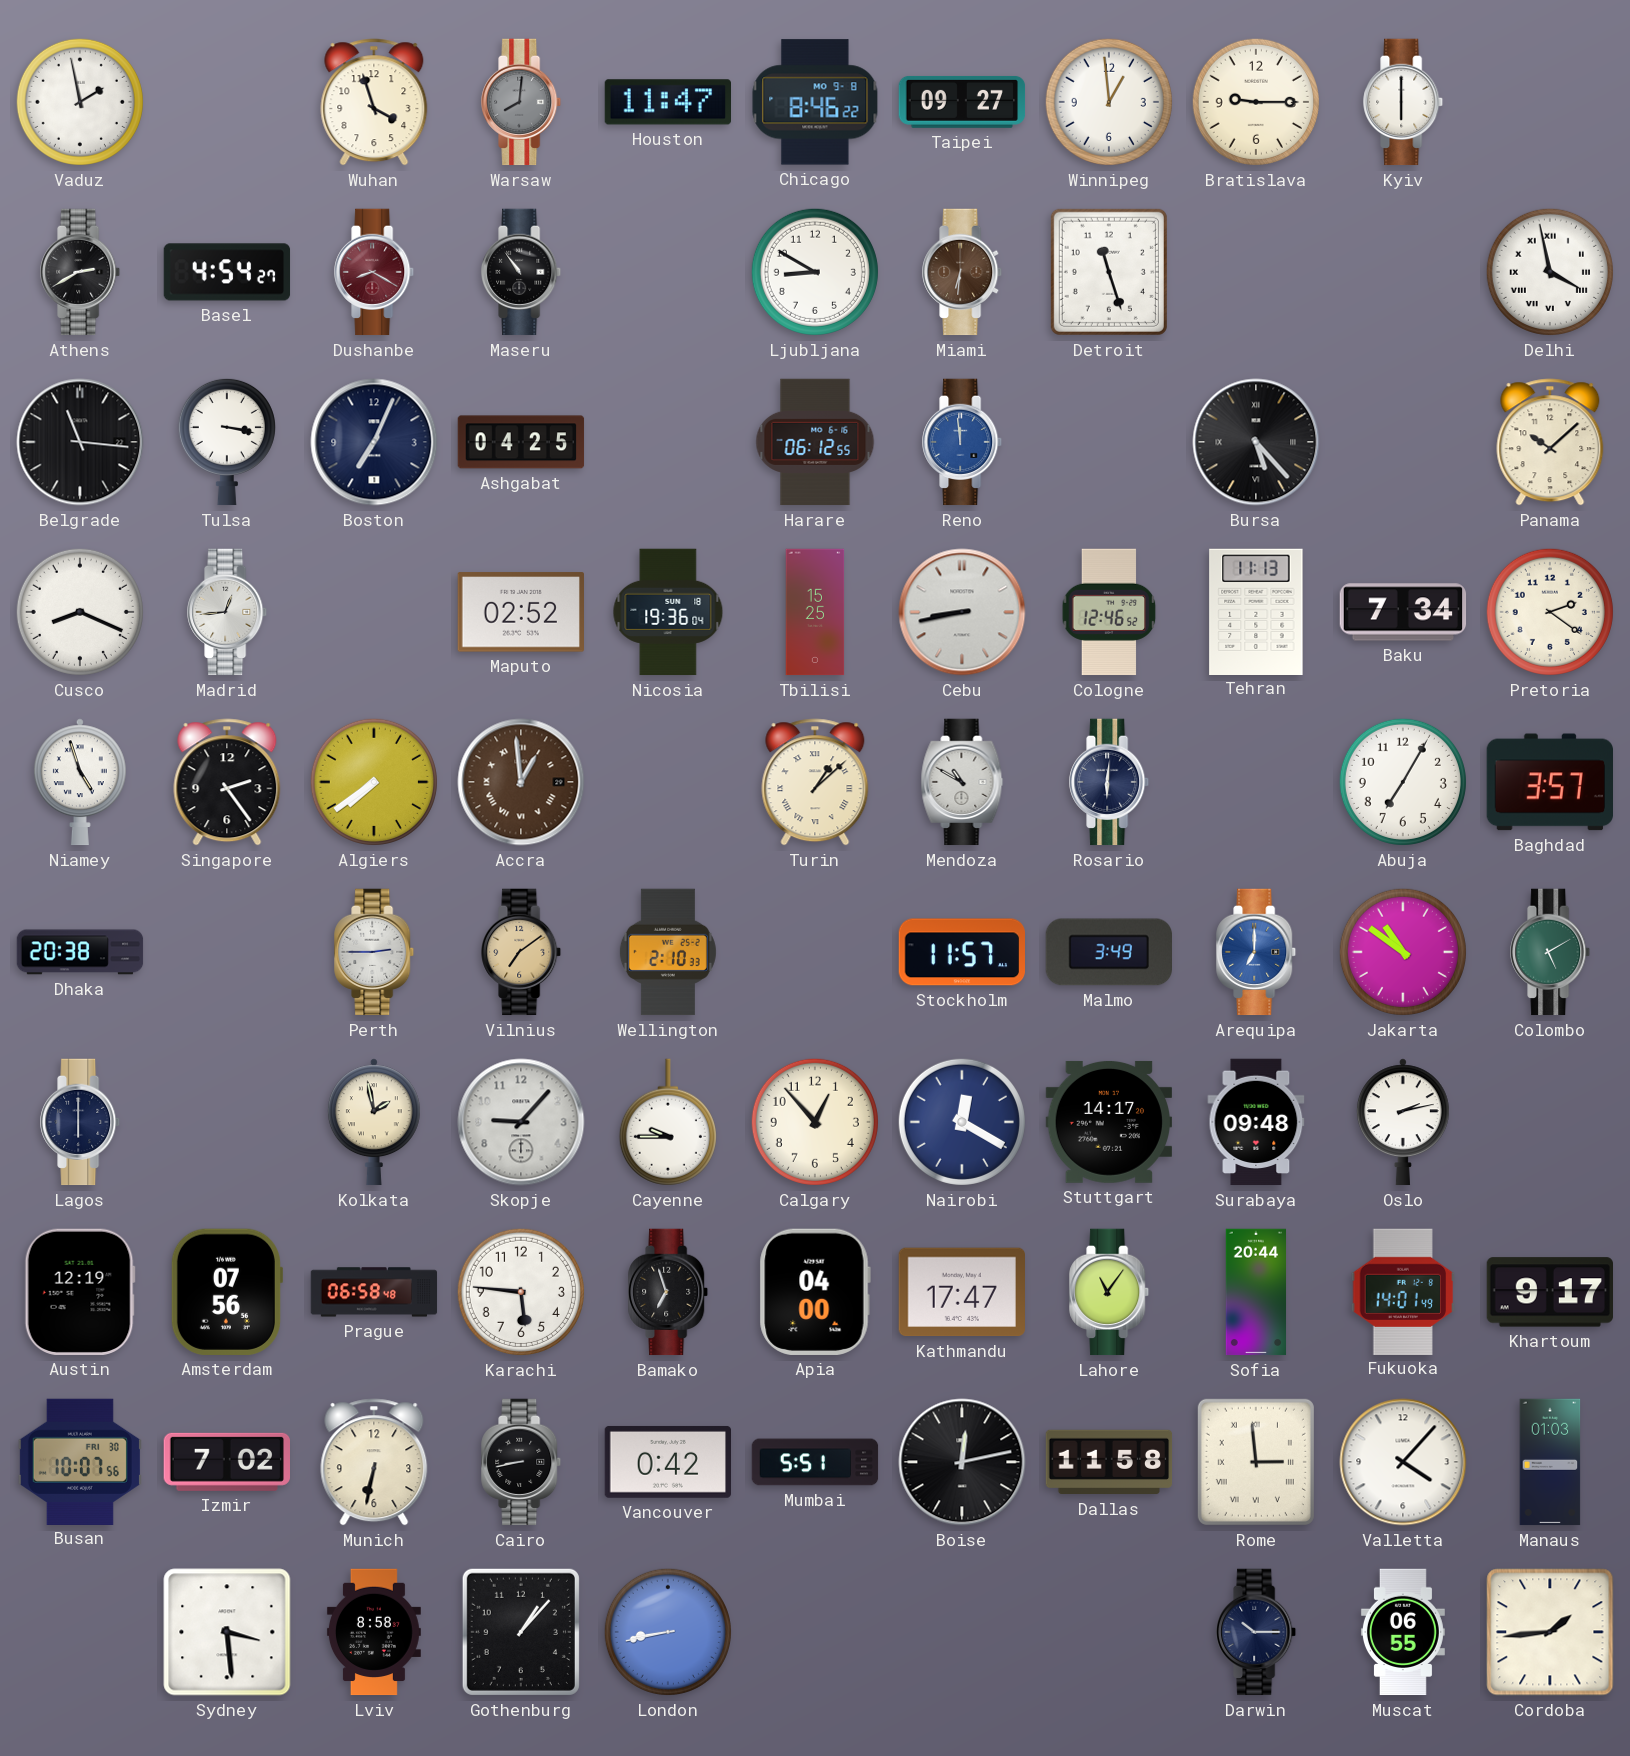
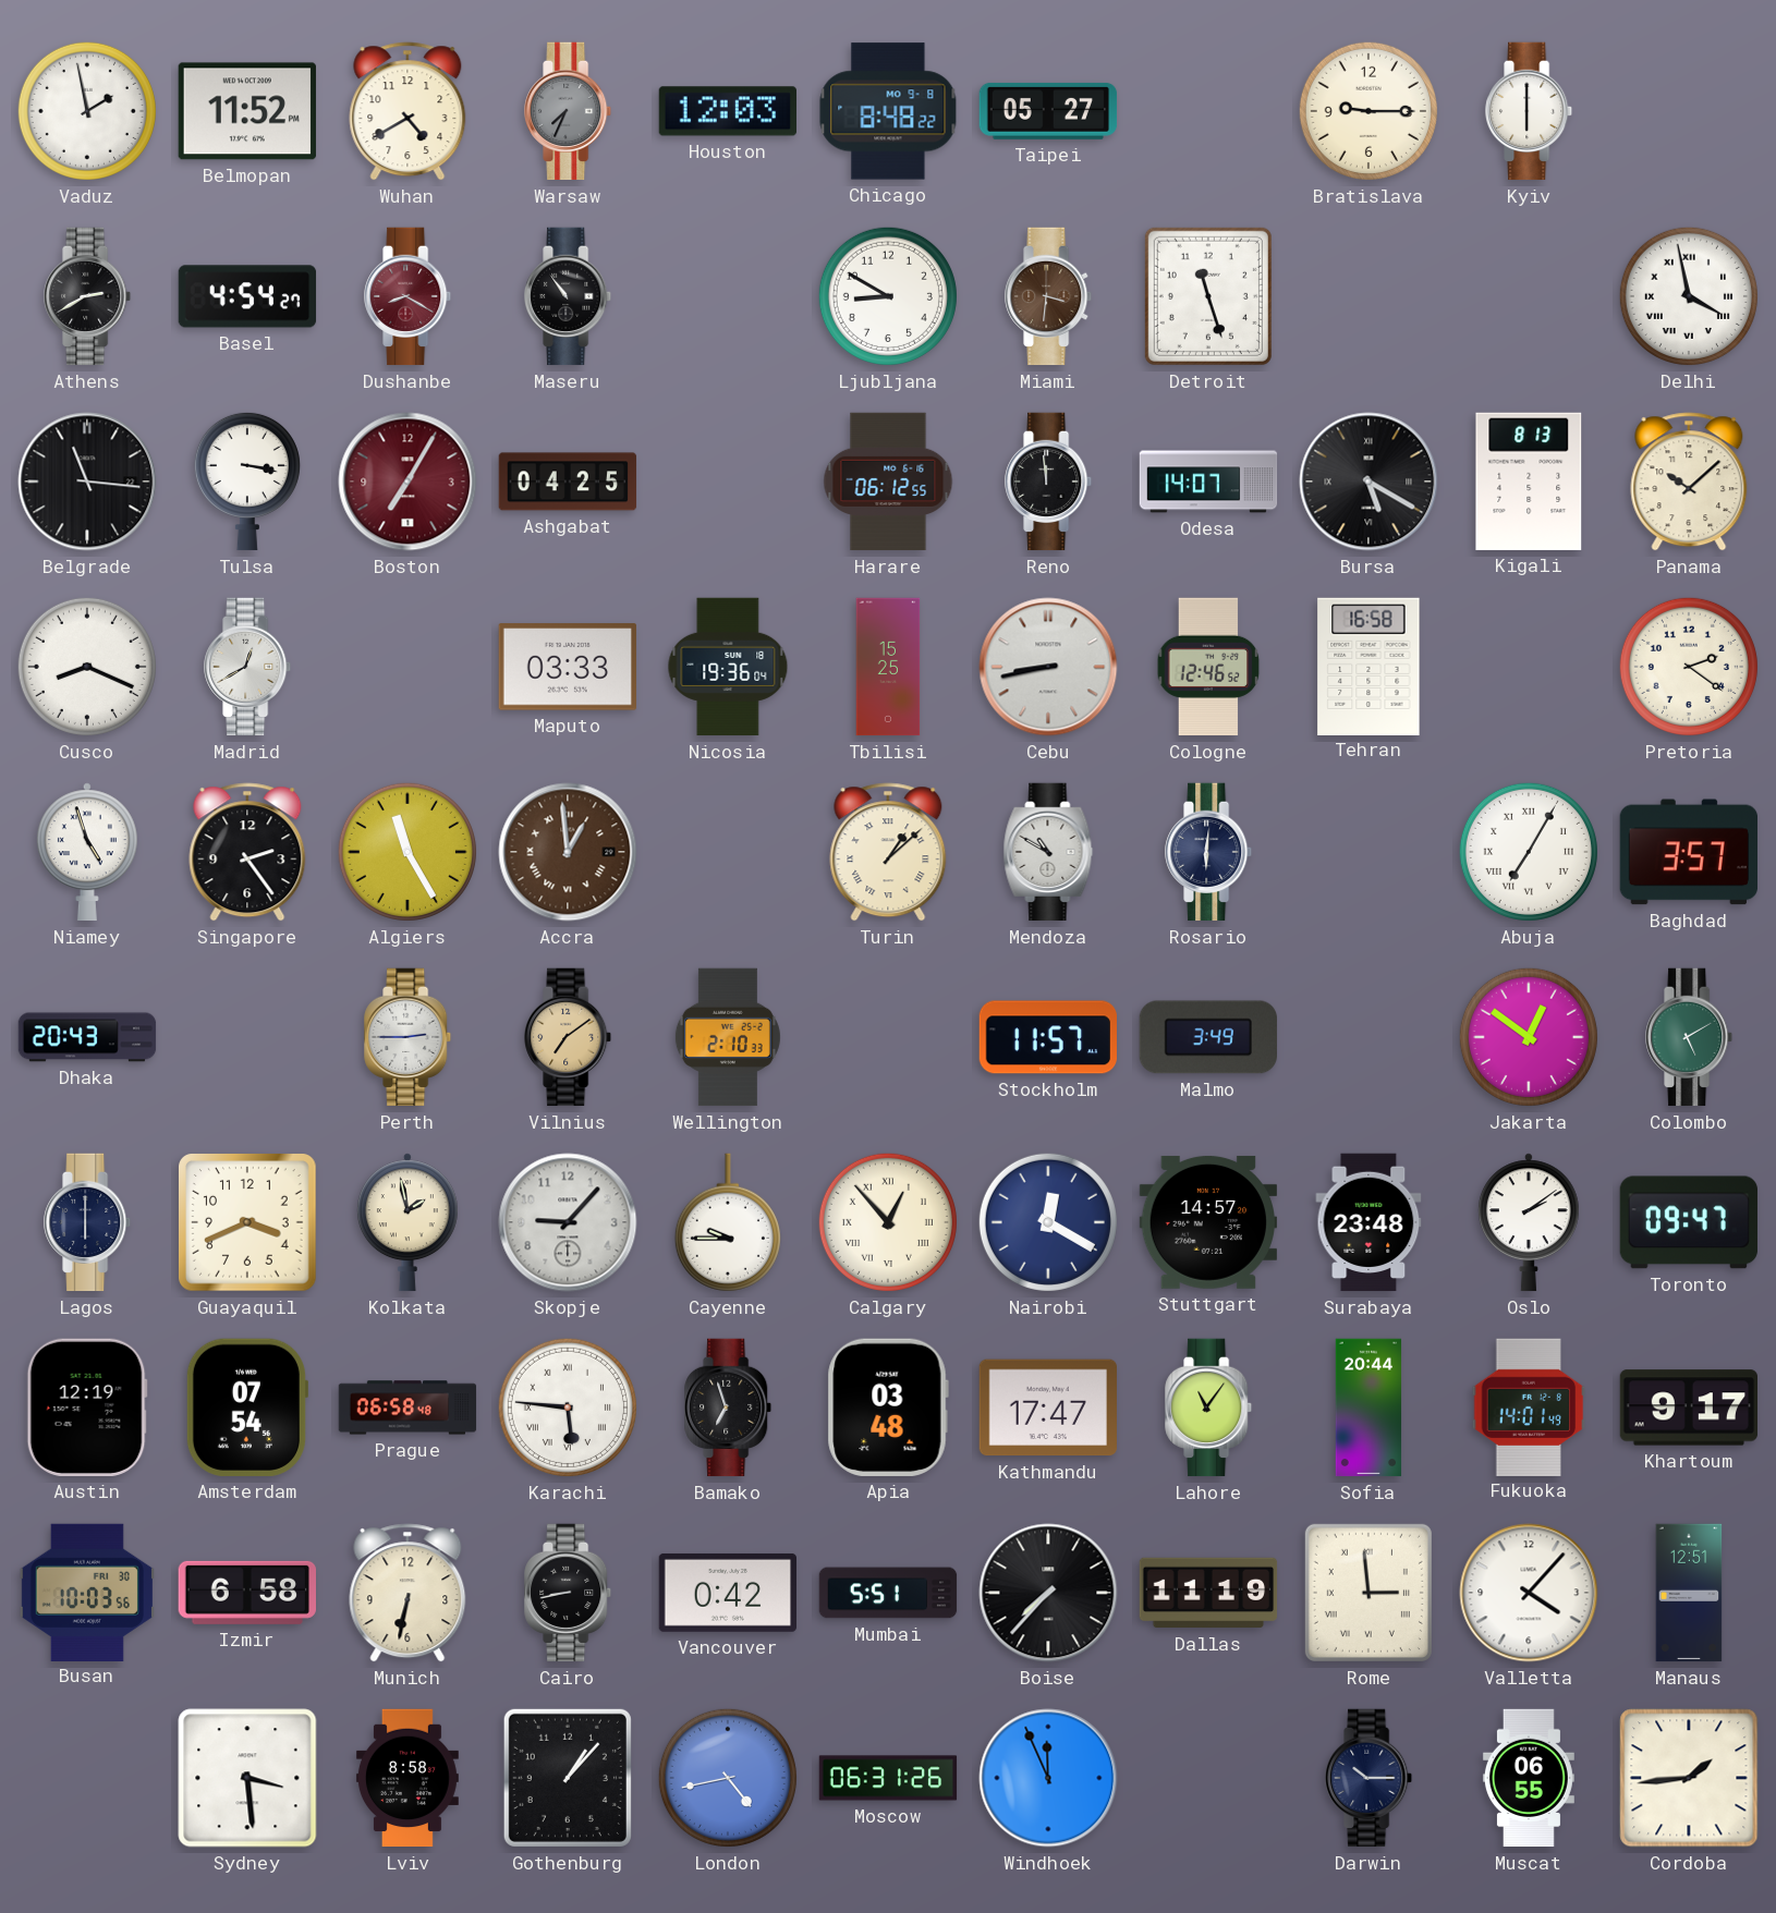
Belmopan: none -> 11:52 (247, 111)
Wuhan: 3:57 -> 4:40 (407, 111)
Warsaw: 8:01 -> 7:34 (569, 111)
Houston: 11:47 -> 12:03 (727, 111)
Chicago: 8:46 -> 8:48 (888, 111)
Taipei: 09:27 -> 05:27 (1048, 111)
Winnipeg: 12:59 -> none (1109, 102)
Miami: 6:31 -> 3:31 (1049, 296)
Boston: 7:04 -> 7:05 (407, 482)
Boston dial: navy -> burgundy (407, 482)
Reno dial: blue -> black (1049, 482)
Odesa: none -> 14:07 (1208, 482)
Bursa: 5:23 -> 5:20 (1369, 482)
Kigali: none -> 8:13 (1529, 482)
Madrid: 12:44 -> 12:40 (248, 667)
Maputo: 02:52 -> 03:33 (567, 667)
Tehran: 11:13 -> 16:58 (1369, 666)
Baku: 7:34 -> none (1403, 612)
Algiers: 7:39 -> 11:25 (407, 852)
Abuja numerals: Arabic -> Roman (1529, 852)
Dhaka: 20:38 -> 20:43 (87, 1037)
Arequipa: 7:00 -> none (1257, 952)
Jakarta: 10:51 -> 12:51 (1529, 1037)
Guayaquil: none -> 3:41 (247, 1222)
Calgary numerals: Arabic -> Roman (888, 1222)
Stuttgart: 14:17 -> 14:57 (1207, 1222)
Surabaya: 09:48 -> 23:48 (1369, 1222)
Oslo: 2:13 -> 2:09 (1529, 1222)
Toronto: none -> 09:47 (1688, 1222)
Amsterdam: 07:56 -> 07:54 (246, 1408)
Karachi numerals: Arabic -> Roman (568, 1408)
Apia: 04:00 -> 03:48 (888, 1408)
Busan: 10:07 -> 10:03 (87, 1592)
Izmir: 7:02 -> 6:58 (246, 1593)
Boise: 12:13 -> 7:37 (1048, 1593)
Dallas: 11:58 -> 11:19 (1208, 1593)
Manaus: 01:03 -> 12:51 (1689, 1593)
London: 8:43 -> 4:43 (728, 1778)
Moscow: none -> 06:31 (888, 1778)
Windhoek: none -> 11:56 (1048, 1778)
